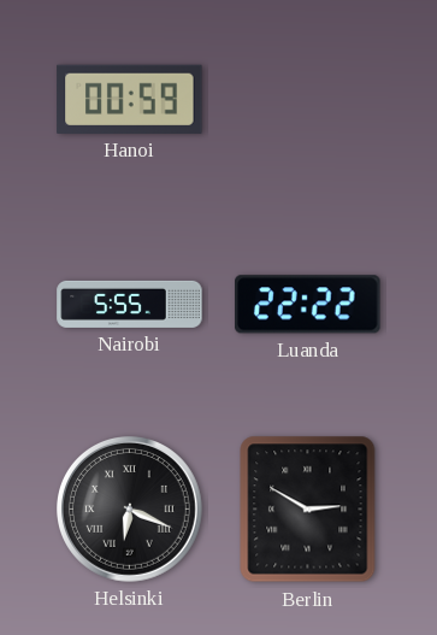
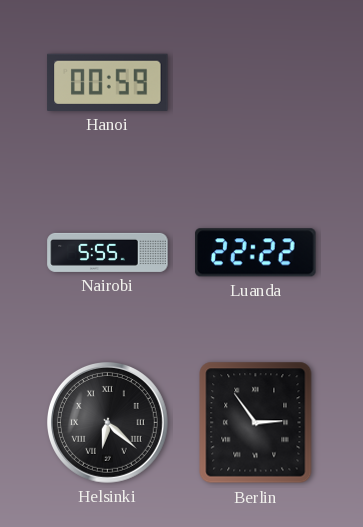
Helsinki: 6:19 -> 6:22 (108, 423)
Berlin: 2:50 -> 2:54 (256, 423)
